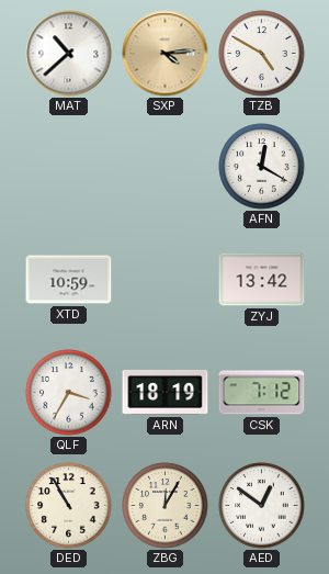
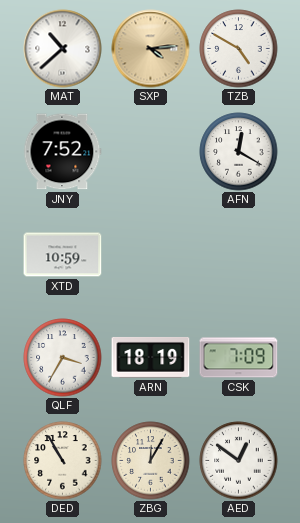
JNY: none -> 7:52 (62, 152)
ZYJ: 13:42 -> none (262, 280)
CSK: 7:12 -> 7:09 (239, 358)
